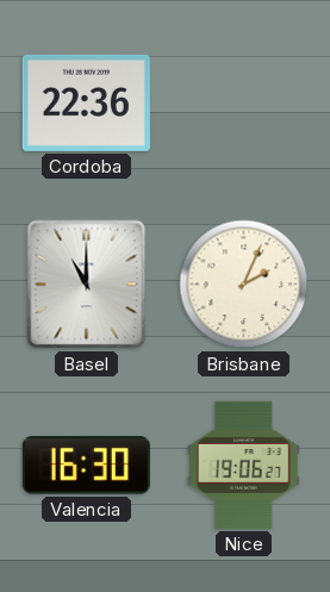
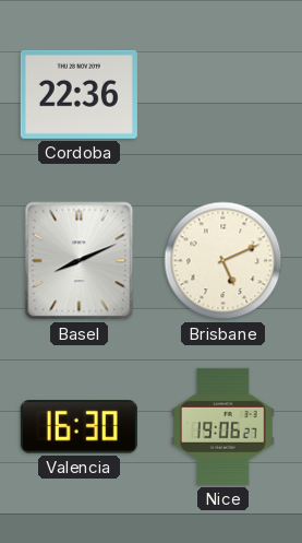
Basel: 11:00 -> 8:11 (80, 261)
Brisbane: 2:04 -> 5:11 (224, 261)
